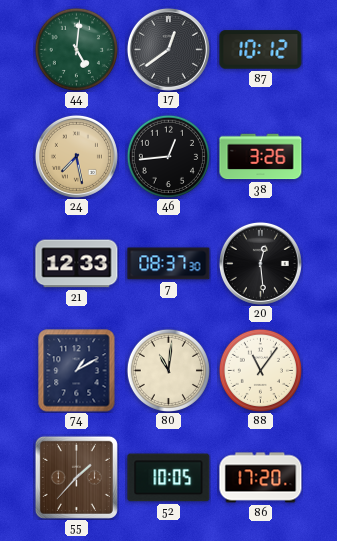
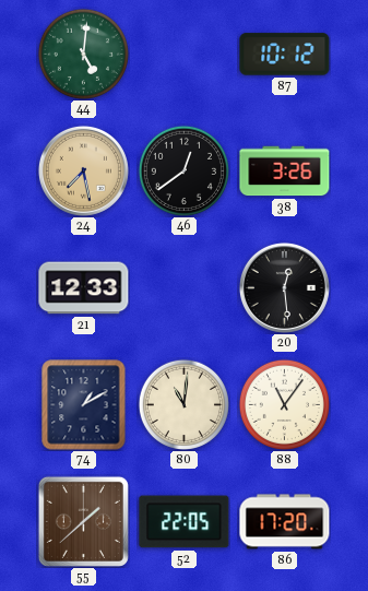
17: 12:39 -> none (168, 49)
46: 12:44 -> 12:39 (183, 170)
7: 08:37 -> none (169, 264)
55: 1:37 -> 1:38 (83, 521)
52: 10:05 -> 22:05 (185, 522)
